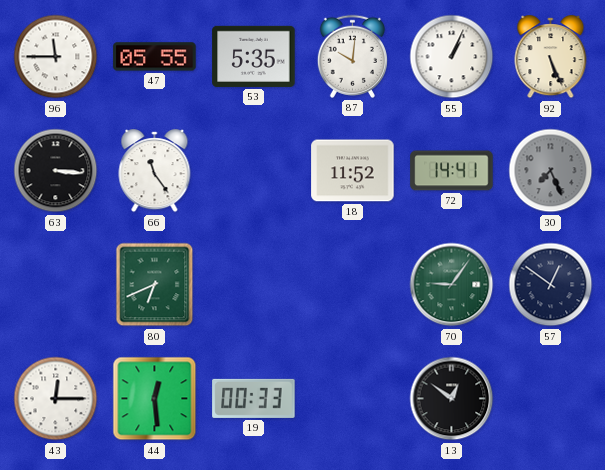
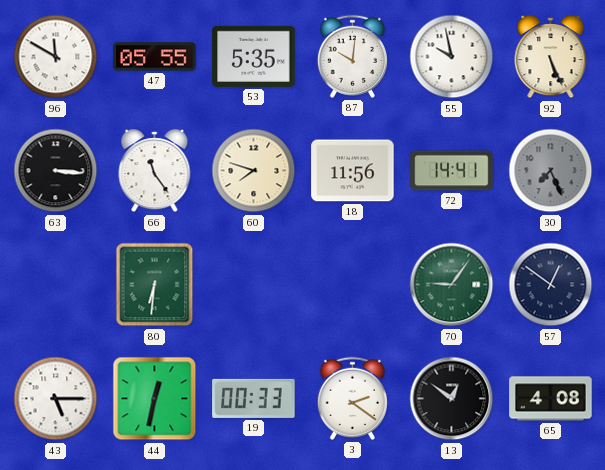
96: 11:45 -> 11:50 (56, 57)
55: 1:04 -> 9:58 (452, 57)
60: none -> 7:48 (254, 171)
18: 11:52 -> 11:56 (353, 171)
80: 6:41 -> 6:31 (155, 285)
43: 12:15 -> 5:15 (56, 399)
44: 12:29 -> 12:32 (155, 399)
3: none -> 2:21 (352, 398)
65: none -> 4:08 (551, 399)
